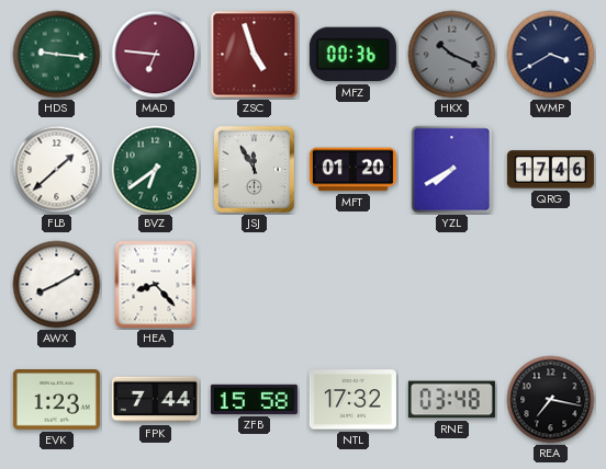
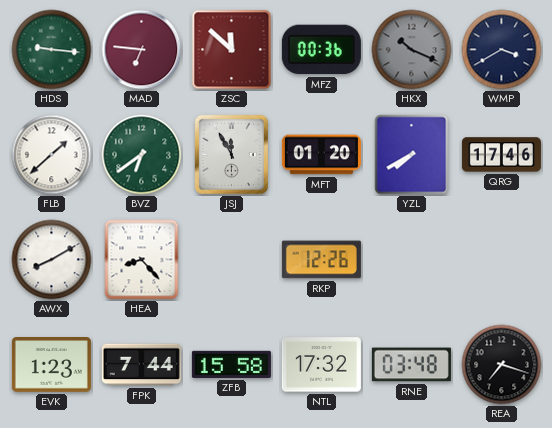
ZSC: 4:57 -> 11:52 (232, 50)
RKP: none -> 12:26 (321, 260)
REA: 7:17 -> 7:18 (502, 365)
